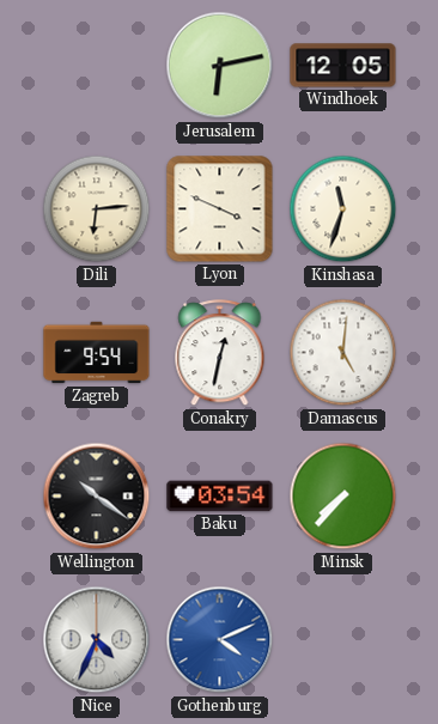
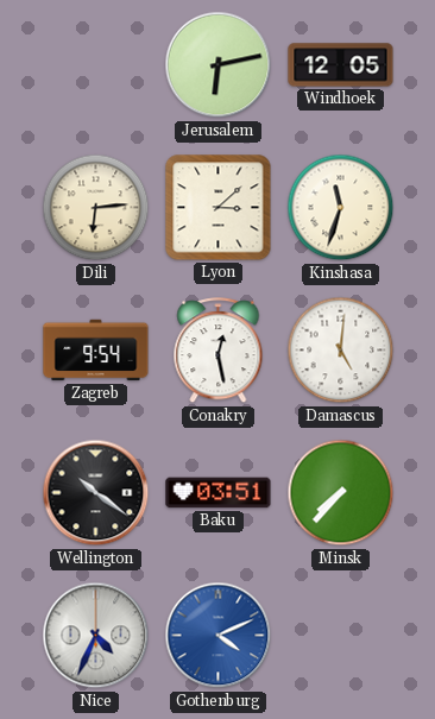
Lyon: 3:49 -> 3:08 (219, 208)
Conakry: 12:32 -> 12:28 (219, 351)
Baku: 03:54 -> 03:51 (219, 493)
